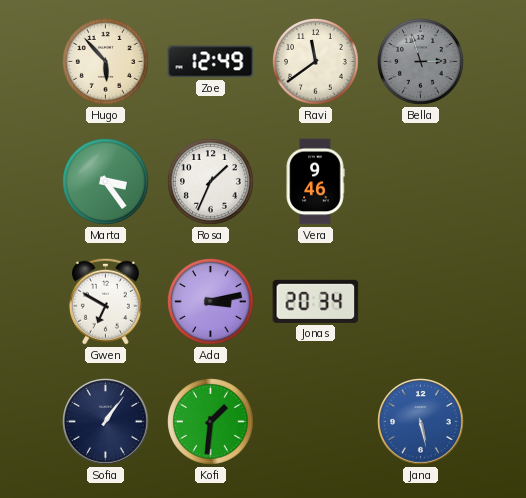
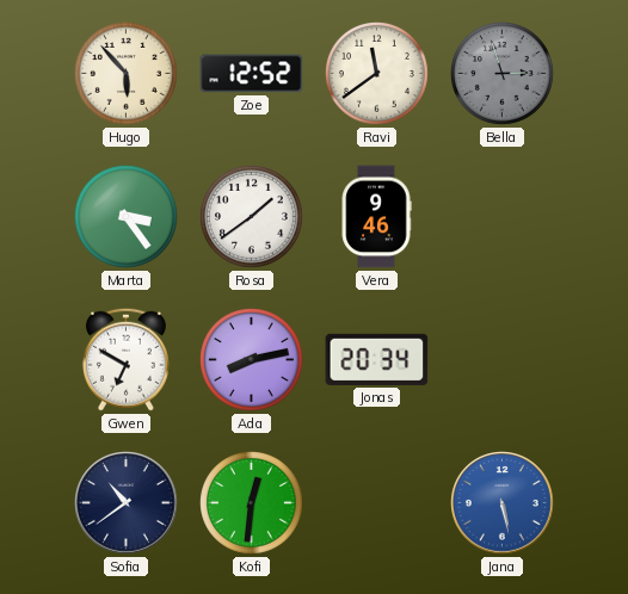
Zoe: 12:49 -> 12:52 (252, 74)
Rosa: 1:34 -> 1:39 (252, 217)
Ada: 3:13 -> 8:13 (252, 360)
Sofia: 1:06 -> 10:39 (127, 503)
Kofi: 1:31 -> 12:31 (252, 503)
